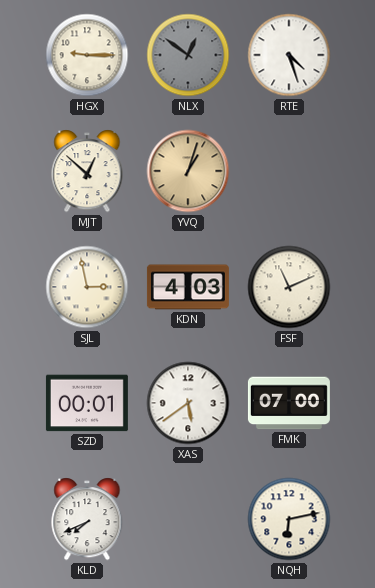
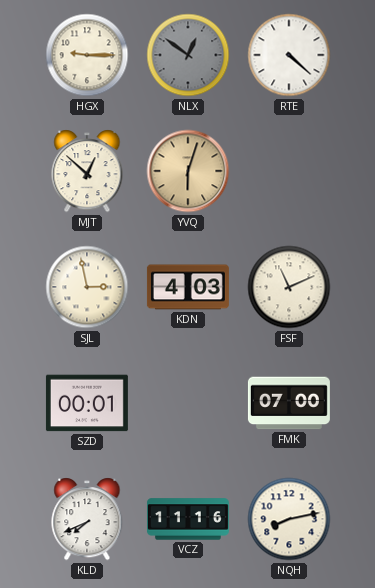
RTE: 4:27 -> 4:22 (289, 55)
YVQ: 1:03 -> 6:03 (188, 171)
XAS: 5:39 -> none (188, 403)
VCZ: none -> 11:16 (188, 519)
NQH: 6:13 -> 8:13 (289, 519)
